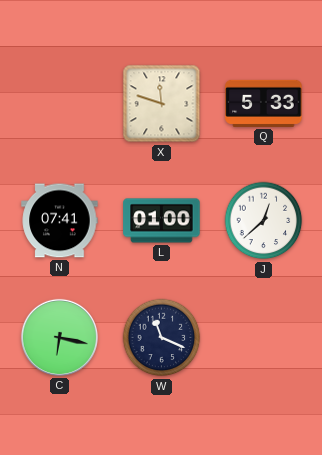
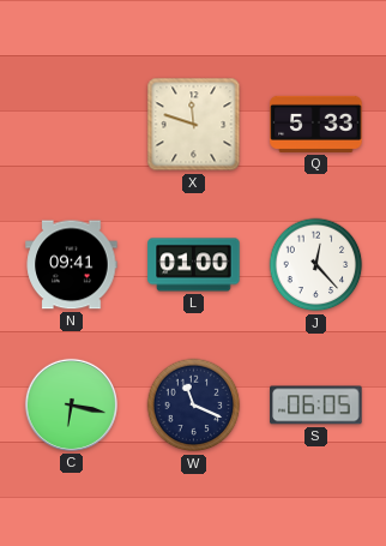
N: 07:41 -> 09:41 (72, 265)
J: 12:38 -> 12:23 (316, 265)
S: none -> 06:05 (316, 406)
